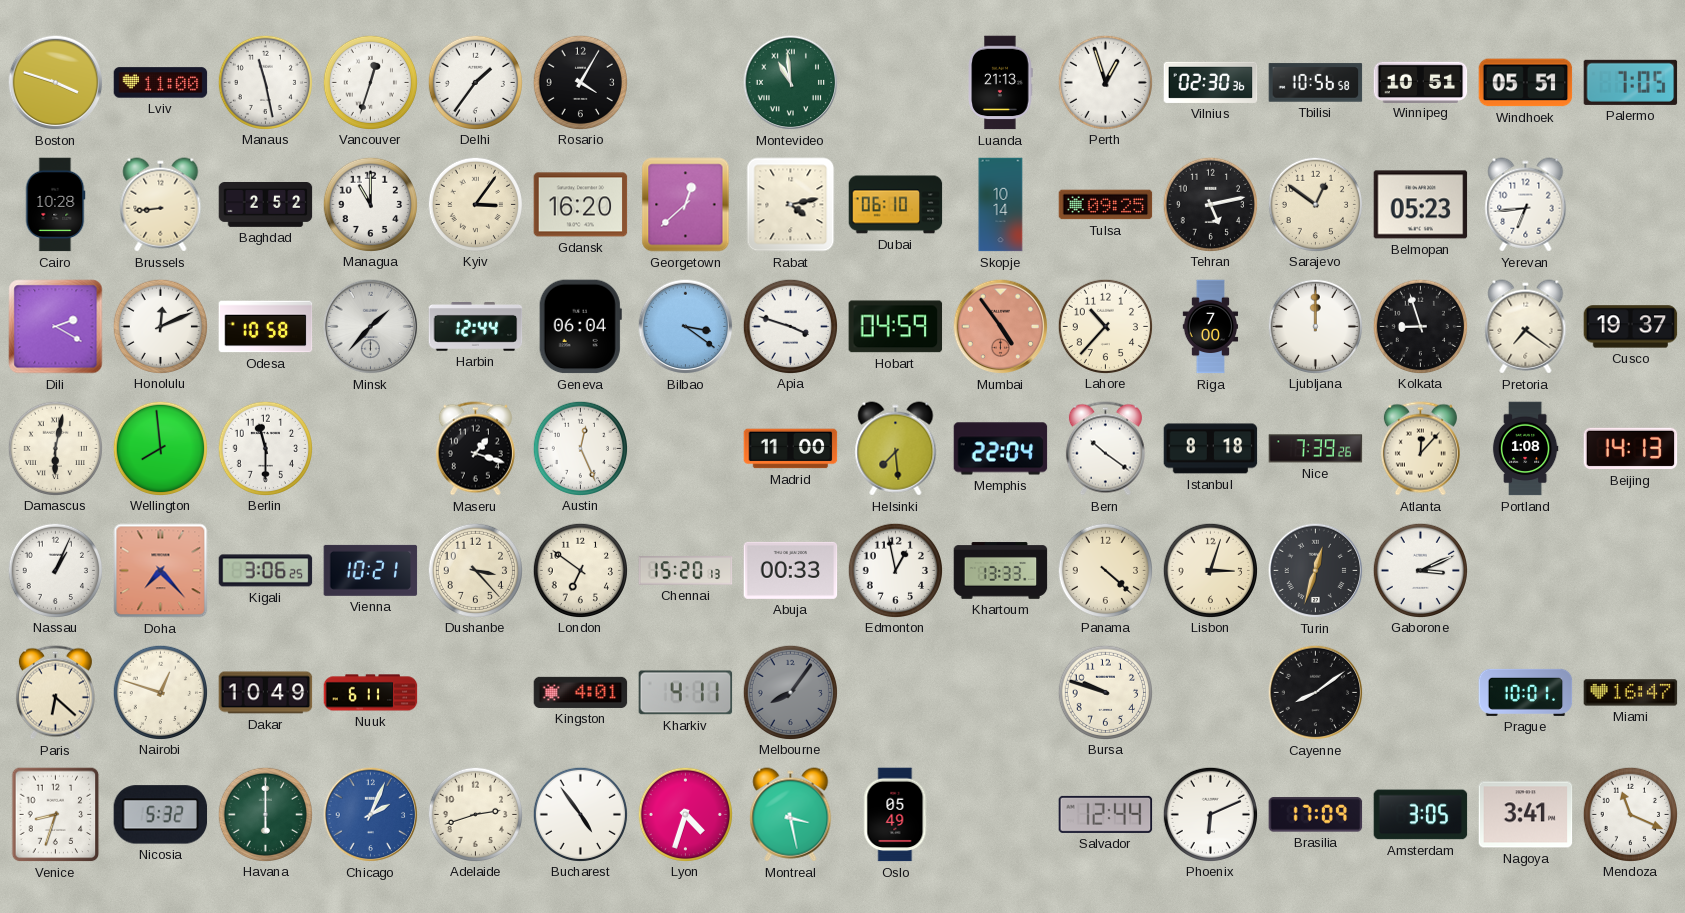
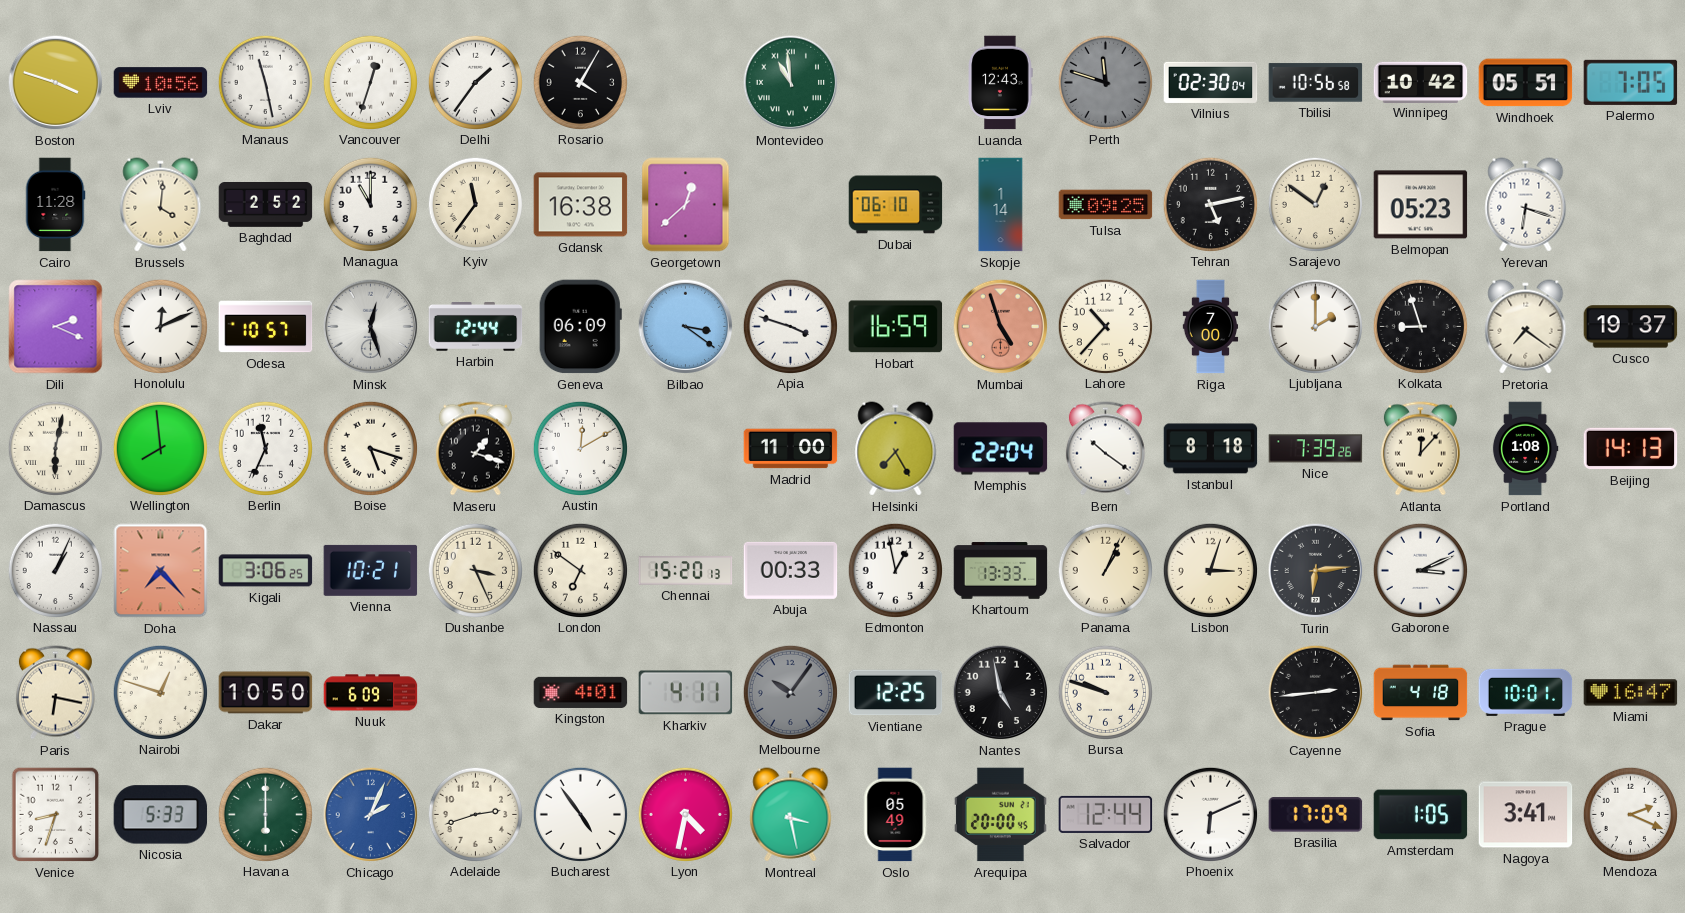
Lviv: 11:00 -> 10:56 (161, 83)
Luanda: 21:13 -> 12:43 (1000, 83)
Perth: 12:57 -> 11:48 (1105, 82)
Perth dial: white -> grey (1105, 82)
Vilnius: 02:30:36 -> 02:30:04 (1211, 82)
Winnipeg: 10:51 -> 10:42 (1421, 82)
Cairo: 10:28 -> 11:28 (55, 205)
Brussels: 8:44 -> 4:01 (161, 205)
Kyiv: 3:06 -> 11:36 (475, 204)
Gdansk: 16:20 -> 16:38 (581, 205)
Rabat: 4:13 -> none (791, 205)
Skopje: 10:14 -> 1:14 (1001, 205)
Yerevan: 6:44 -> 6:18 (1526, 205)
Dili: 2:20 -> 2:19 (56, 327)
Odesa: 10:58 -> 10:57 (266, 327)
Minsk: 1:37 -> 12:27 (371, 327)
Geneva: 06:04 -> 06:09 (580, 327)
Hobart: 04:59 -> 16:59 (896, 327)
Mumbai: 4:54 -> 4:57 (1001, 327)
Ljubljana: 12:00 -> 2:00 (1315, 326)
Berlin: 11:30 -> 11:34 (265, 448)
Boise: none -> 5:18 (370, 448)
Austin: 12:26 -> 12:10 (580, 448)
Helsinki: 7:29 -> 7:25 (896, 449)
Dushanbe: 3:23 -> 3:26 (475, 570)
Panama: 4:22 -> 1:04 (1105, 570)
Turin: 12:33 -> 6:14 (1316, 571)
Paris: 6:22 -> 6:17 (55, 693)
Dakar: 10:49 -> 10:50 (266, 693)
Nuuk: 6:11 -> 6:09 (371, 693)
Melbourne: 8:06 -> 10:06 (790, 692)
Vientiane: none -> 12:25 (896, 693)
Nantes: none -> 4:58 (1001, 693)
Cayenne: 8:09 -> 2:44 (1316, 693)
Sofia: none -> 4:18 (1421, 693)
Nicosia: 5:32 -> 5:33 (161, 815)
Lyon: 4:33 -> 4:32 (685, 814)
Arequipa: none -> 20:00 (1000, 815)
Amsterdam: 3:05 -> 1:05 (1421, 815)
Mendoza: 11:19 -> 2:19 (1630, 814)
